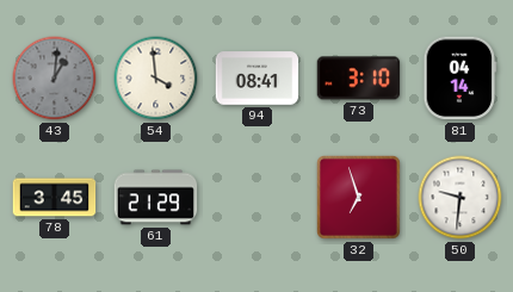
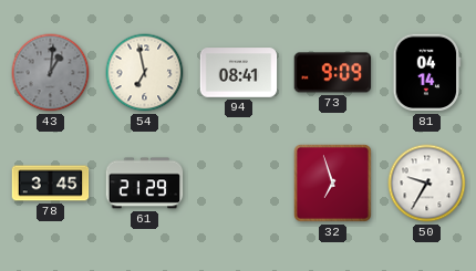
54: 3:59 -> 6:58 (145, 73)
73: 3:10 -> 9:09 (333, 73)
50: 9:31 -> 9:35 (427, 184)
